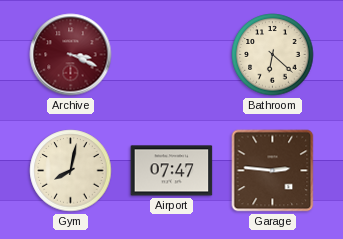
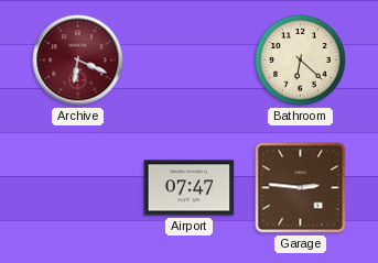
Archive: 3:19 -> 6:19 (78, 61)
Gym: 8:02 -> none (71, 171)
